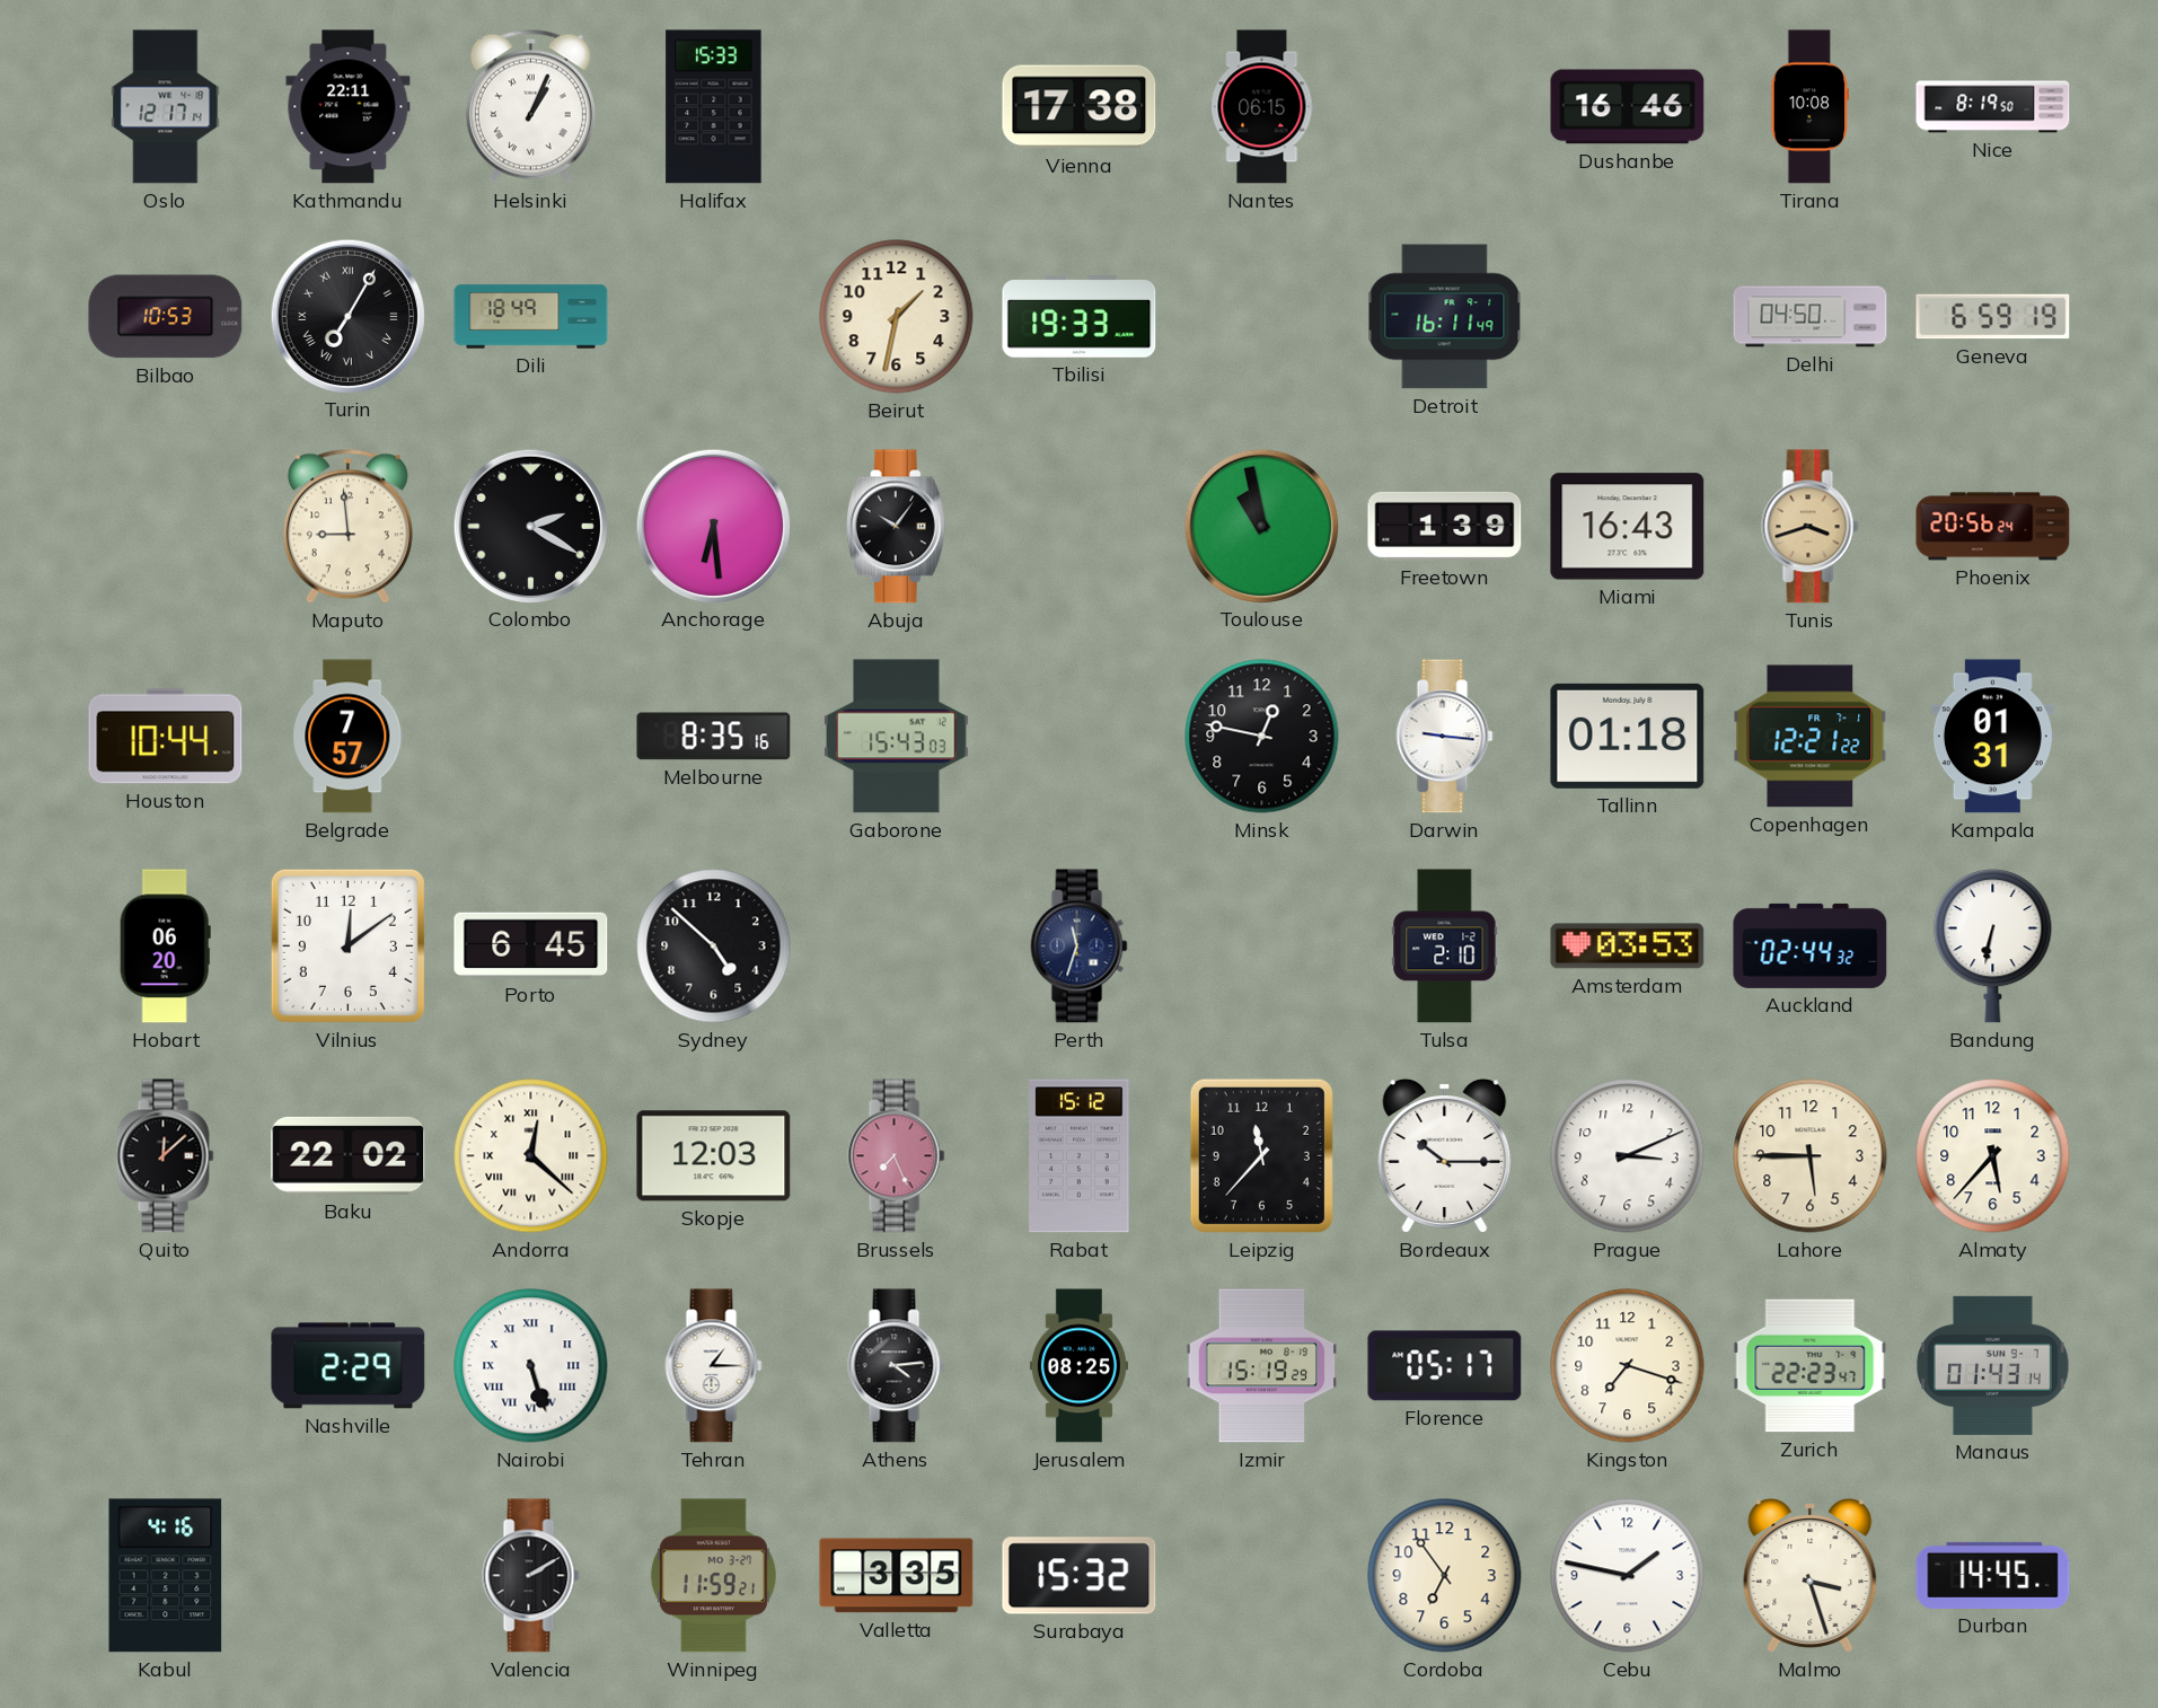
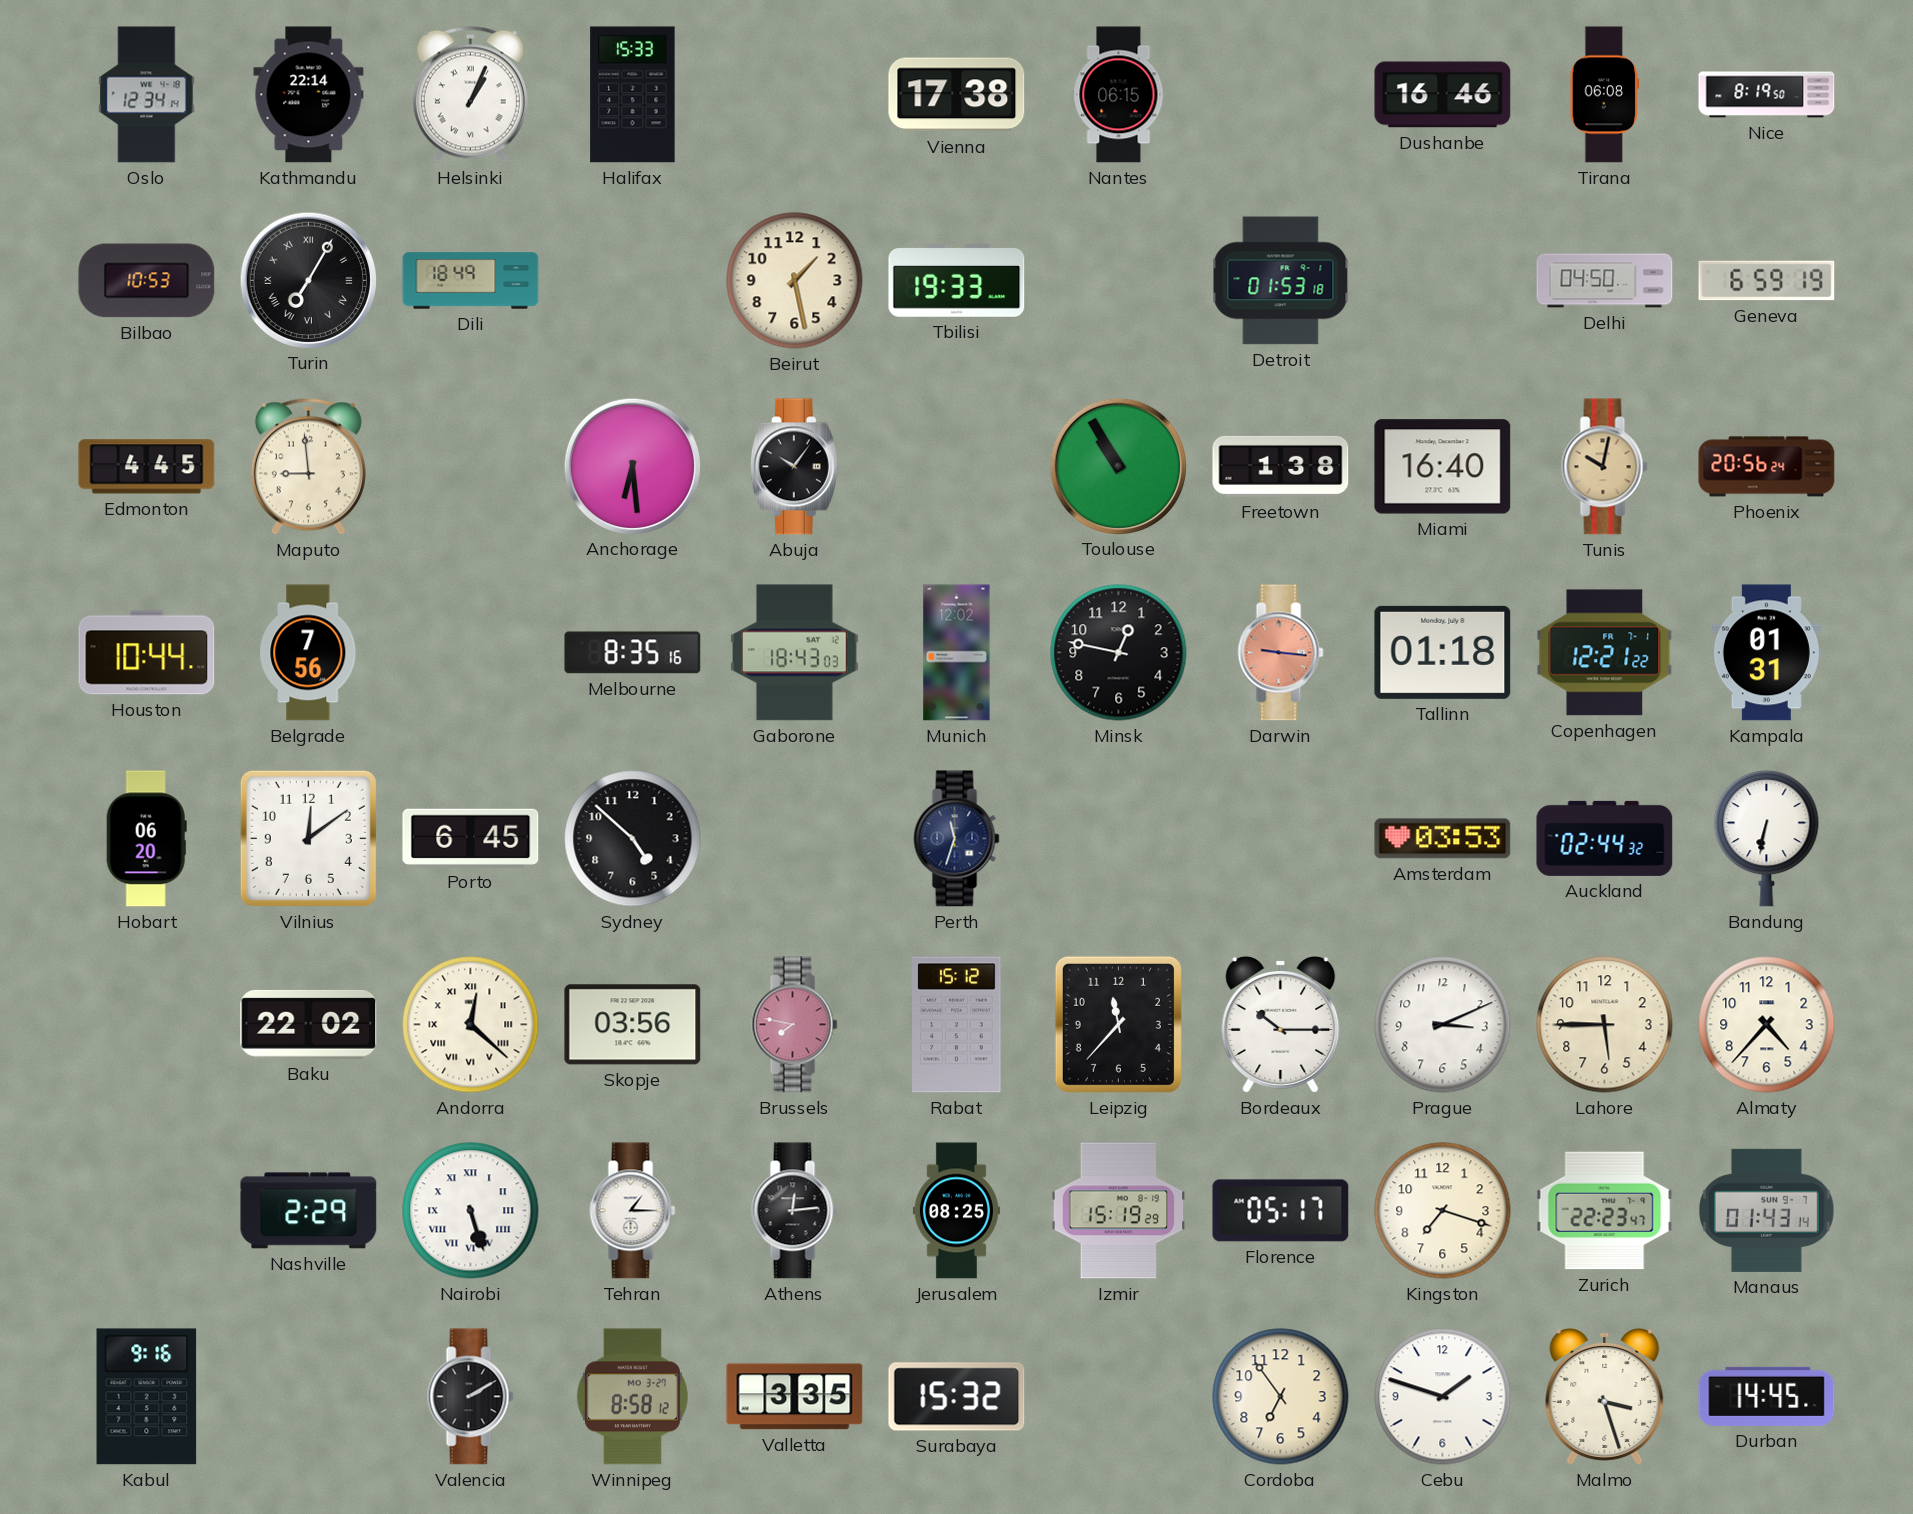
Oslo: 12:17 -> 12:34 (147, 95)
Kathmandu: 22:11 -> 22:14 (309, 95)
Tirana: 10:08 -> 06:08 (1604, 95)
Beirut: 1:32 -> 1:28 (795, 281)
Detroit: 16:11 -> 01:53 (1281, 281)
Edmonton: none -> 4:45 (147, 467)
Colombo: 2:20 -> none (530, 526)
Toulouse: 10:58 -> 10:55 (1118, 466)
Freetown: 1:39 -> 1:38 (1281, 466)
Miami: 16:43 -> 16:40 (1443, 467)
Tunis: 3:42 -> 10:02 (1605, 467)
Belgrade: 7:57 -> 7:56 (309, 653)
Gaborone: 15:43 -> 18:43 (795, 653)
Munich: none -> 12:02 (957, 653)
Darwin dial: white -> salmon (1281, 653)
Tulsa: 2:10 -> none (1445, 947)
Quito: 12:08 -> none (166, 1156)
Skopje: 12:03 -> 03:56 (633, 1025)
Brussels: 7:26 -> 7:47 (795, 1025)
Almaty: 5:37 -> 4:37 (1767, 1025)
Athens: 4:14 -> 12:14 (795, 1211)
Kabul: 4:16 -> 9:16 (147, 1397)
Winnipeg: 11:59 -> 8:58 (632, 1397)
Cebu: 1:47 -> 1:48 (1443, 1397)
